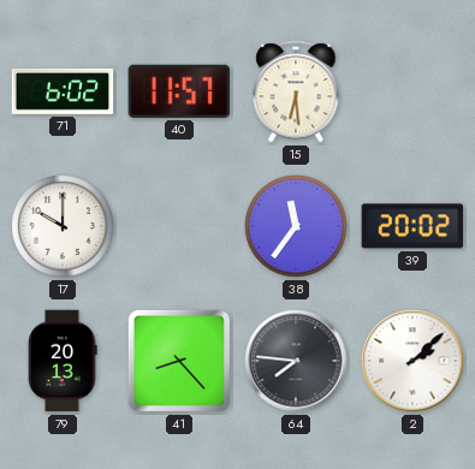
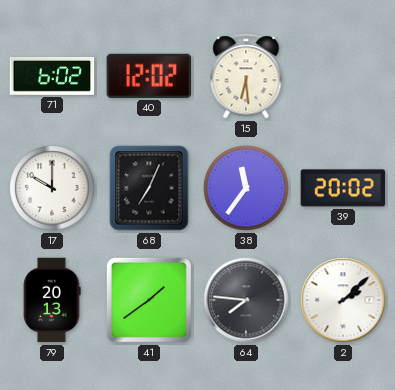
40: 11:57 -> 12:02 (149, 76)
68: none -> 7:04 (149, 188)
41: 8:23 -> 1:39 (149, 300)
